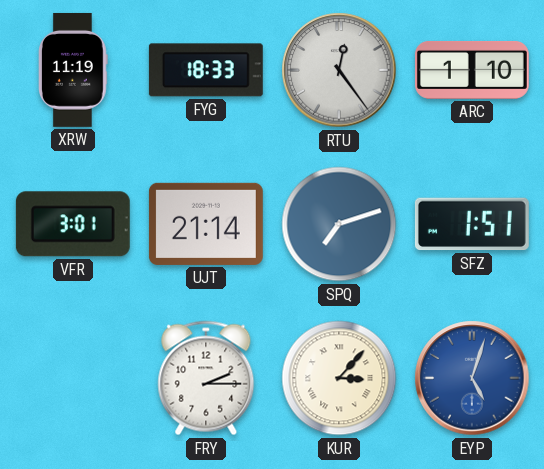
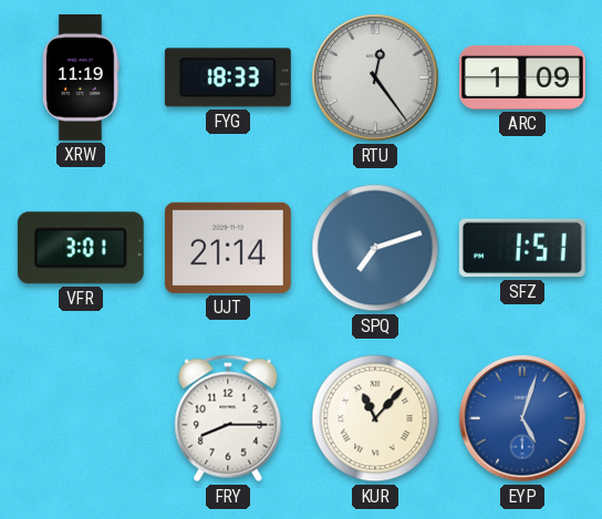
ARC: 1:10 -> 1:09 (522, 77)
FRY: 2:15 -> 8:15 (228, 418)
KUR: 3:07 -> 11:07 (375, 418)
